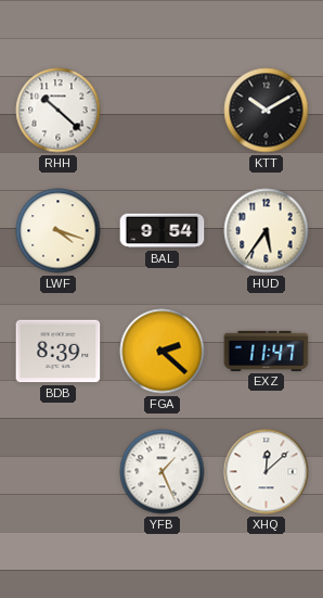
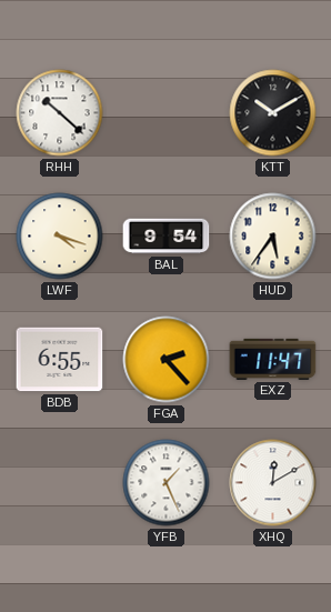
BDB: 8:39 -> 6:55 (60, 360)
FGA: 2:22 -> 2:23 (167, 360)
XHQ: 12:08 -> 12:10 (273, 483)
